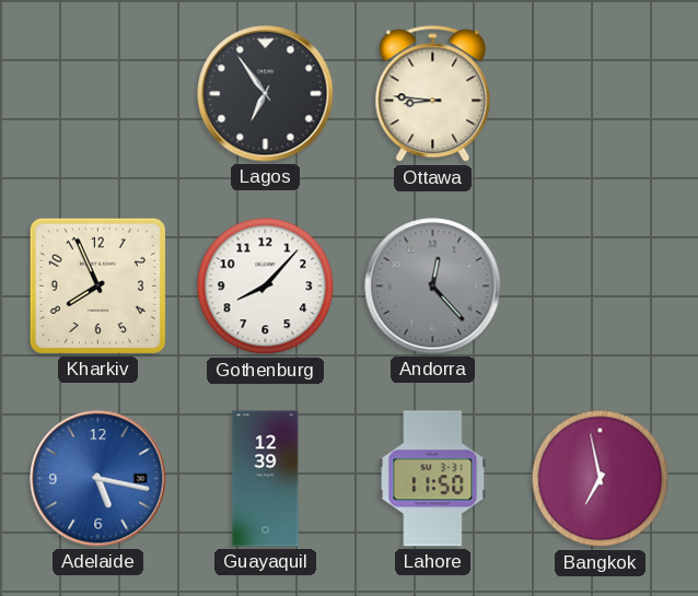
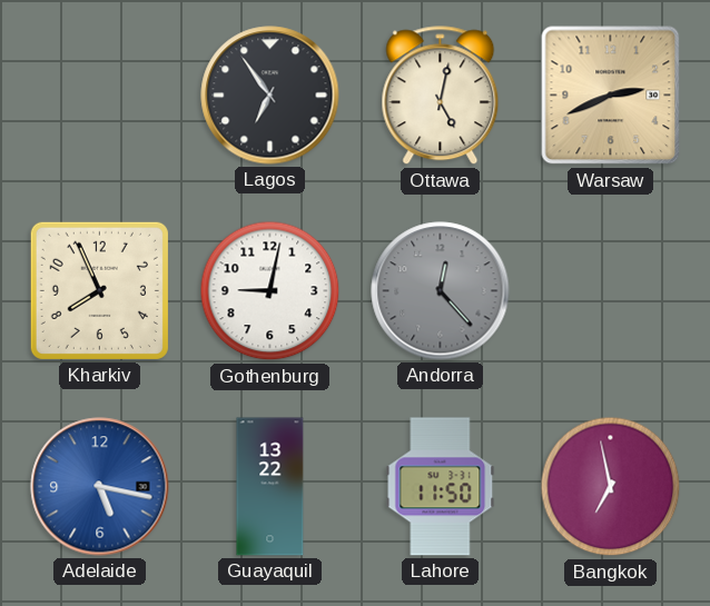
Ottawa: 8:46 -> 5:02 (441, 96)
Warsaw: none -> 2:41 (611, 96)
Gothenburg: 8:07 -> 9:02 (270, 291)
Guayaquil: 12:39 -> 13:22 (270, 487)
